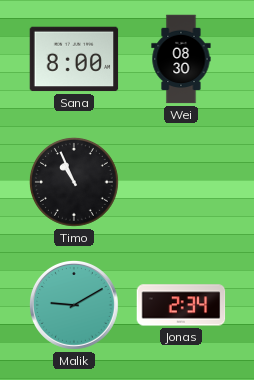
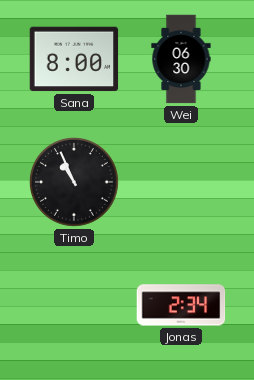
Wei: 08:30 -> 06:30 (181, 59)
Malik: 9:10 -> none (75, 306)
